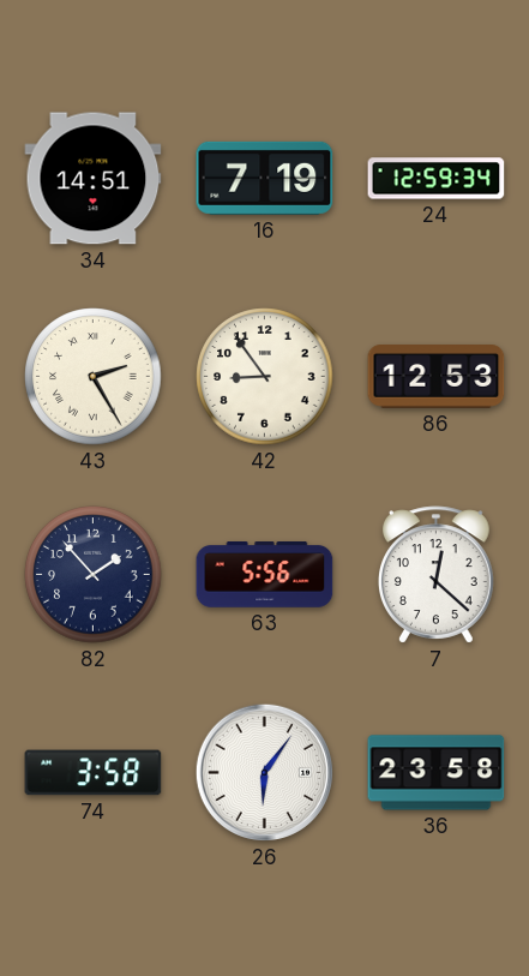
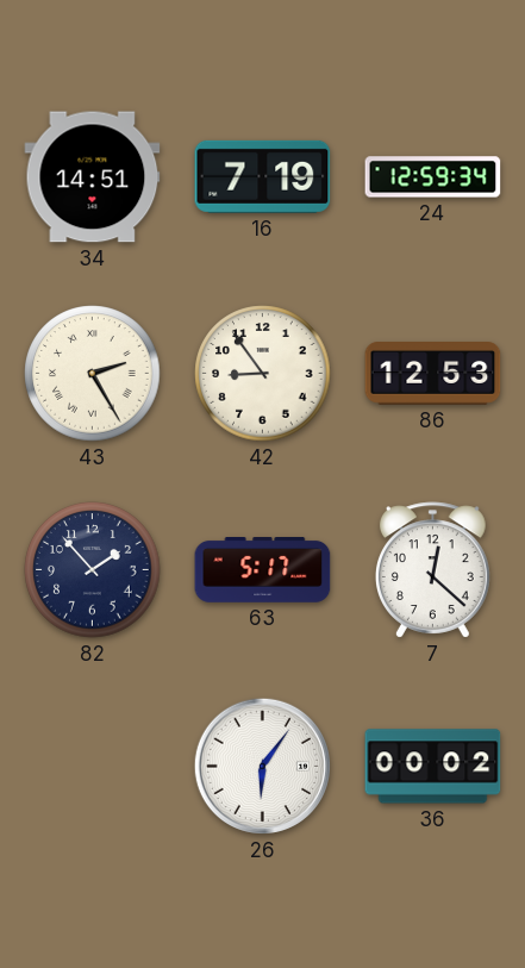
63: 5:56 -> 5:17 (263, 570)
74: 3:58 -> none (94, 773)
36: 23:58 -> 00:02 (433, 767)
